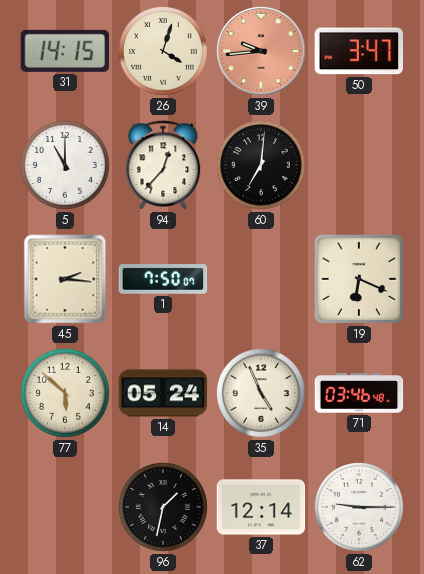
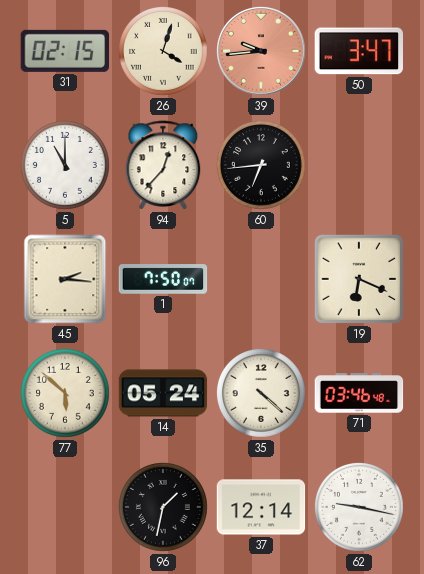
31: 14:15 -> 02:15 (65, 51)
60: 7:01 -> 6:44 (262, 166)
35: 4:56 -> 4:22 (262, 394)
62: 9:15 -> 9:17 (360, 508)
